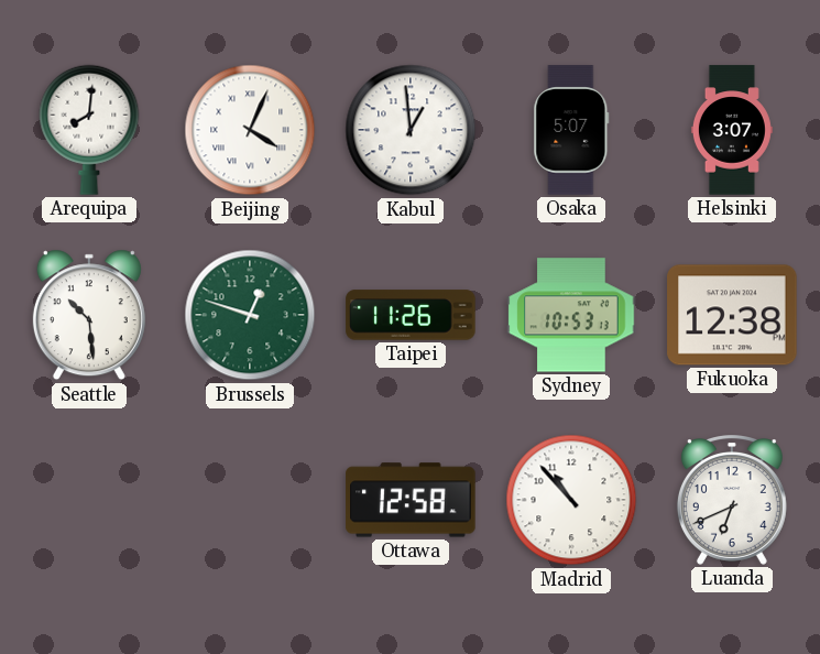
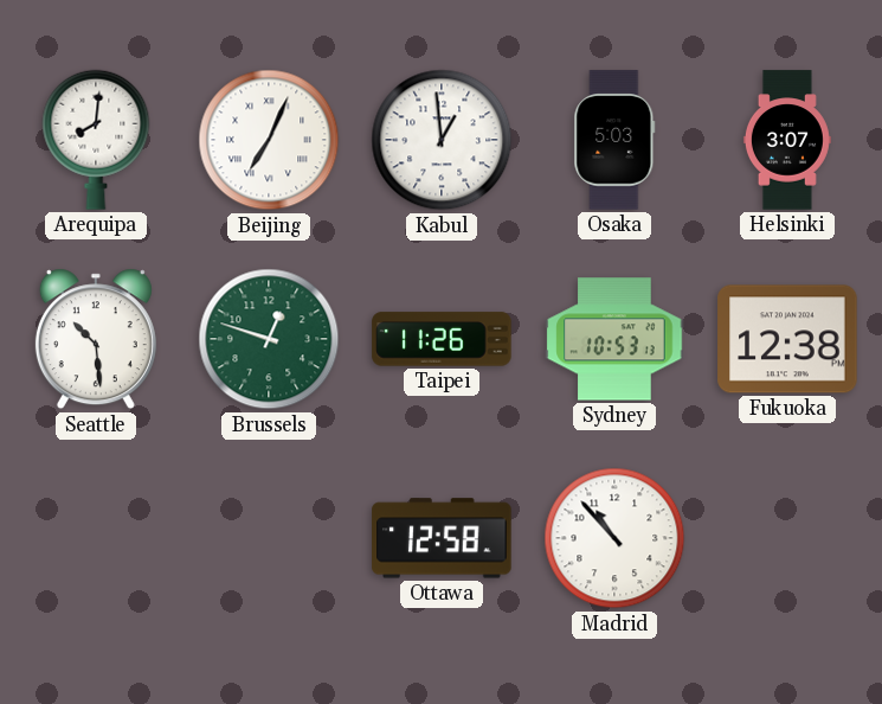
Beijing: 4:04 -> 7:04 (269, 140)
Osaka: 5:07 -> 5:03 (614, 140)
Luanda: 6:41 -> none (732, 500)
